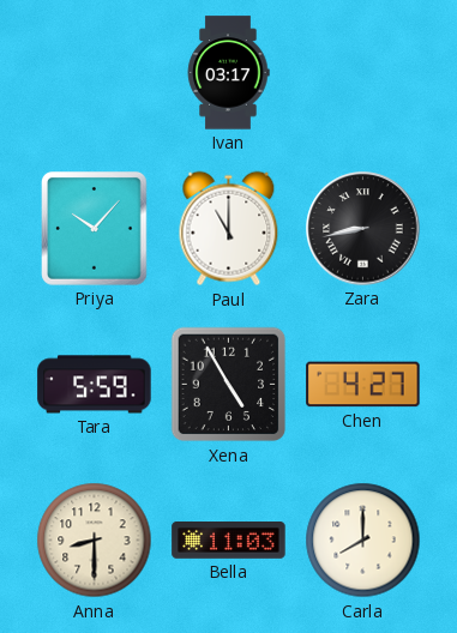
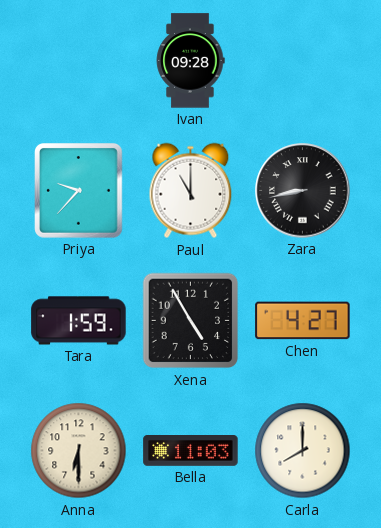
Ivan: 03:17 -> 09:28 (190, 61)
Priya: 10:07 -> 9:37 (79, 191)
Tara: 5:59 -> 1:59 (79, 321)
Anna: 8:30 -> 6:30 (79, 451)
